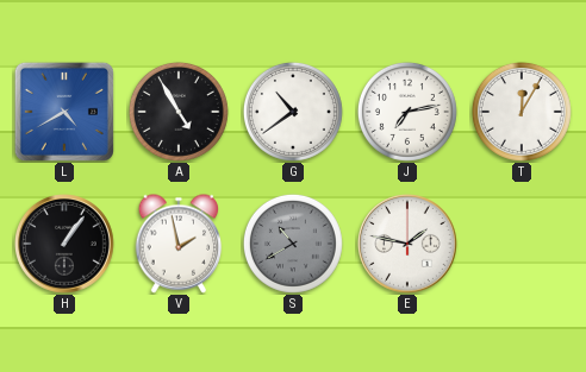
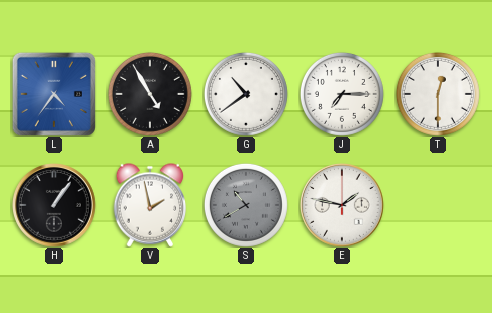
L: 4:40 -> 4:36 (54, 94)
J: 7:13 -> 7:15 (342, 94)
T: 12:05 -> 12:30 (438, 94)
